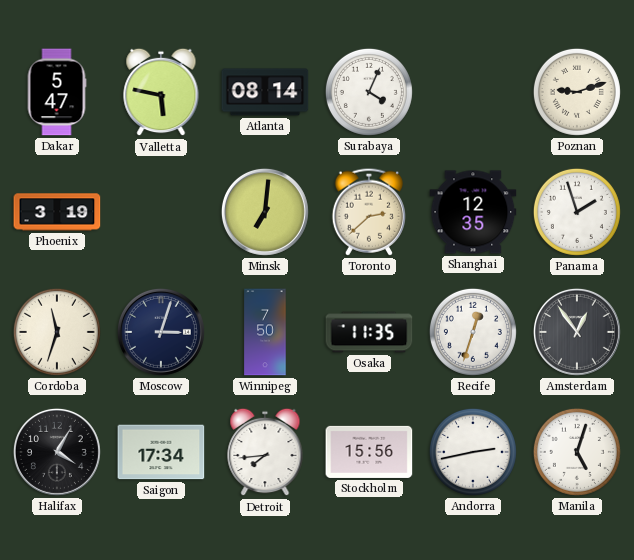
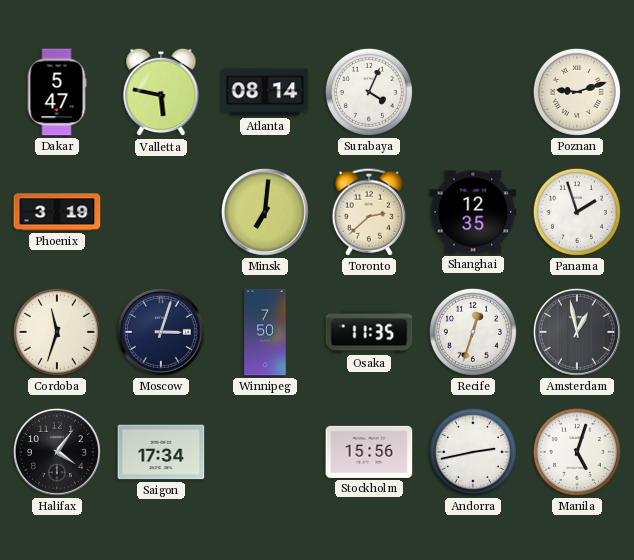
Amsterdam: 12:54 -> 12:58 (577, 332)
Halifax: 4:05 -> 4:06 (57, 452)
Detroit: 7:44 -> none (265, 452)
